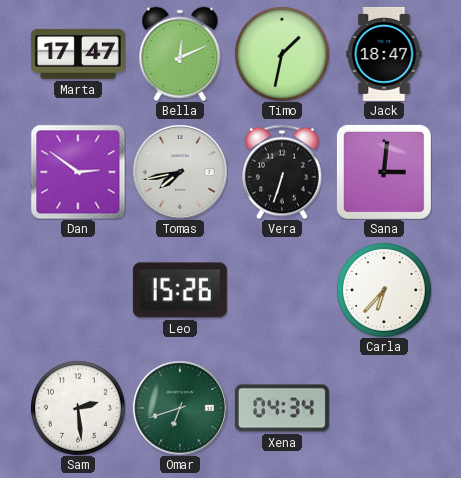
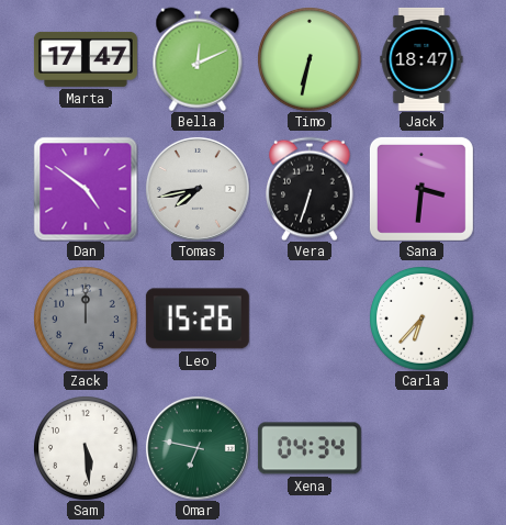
Timo: 1:32 -> 6:32 (310, 59)
Dan: 2:51 -> 4:51 (86, 189)
Sana: 3:01 -> 3:31 (421, 189)
Zack: none -> 12:00 (86, 319)
Sam: 2:29 -> 5:29 (86, 448)
Omar: 6:42 -> 6:47 (198, 448)
